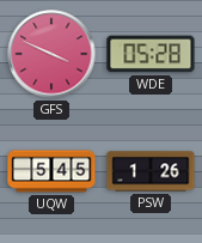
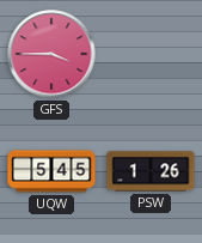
GFS: 3:49 -> 3:45 (51, 54)
WDE: 05:28 -> none (151, 54)
